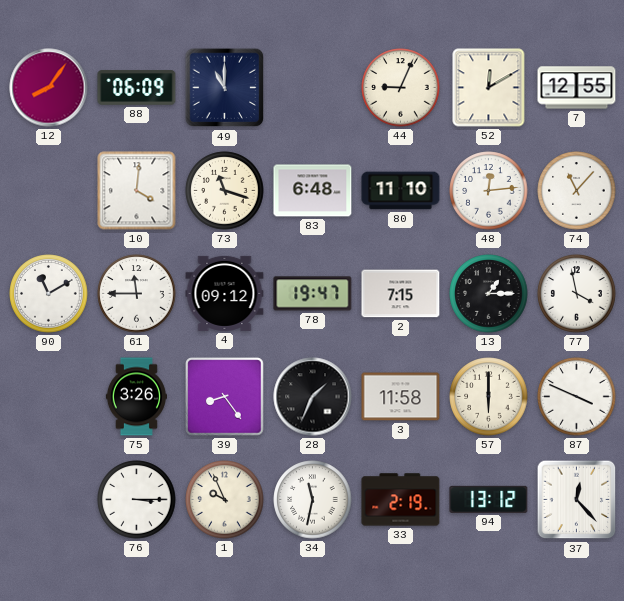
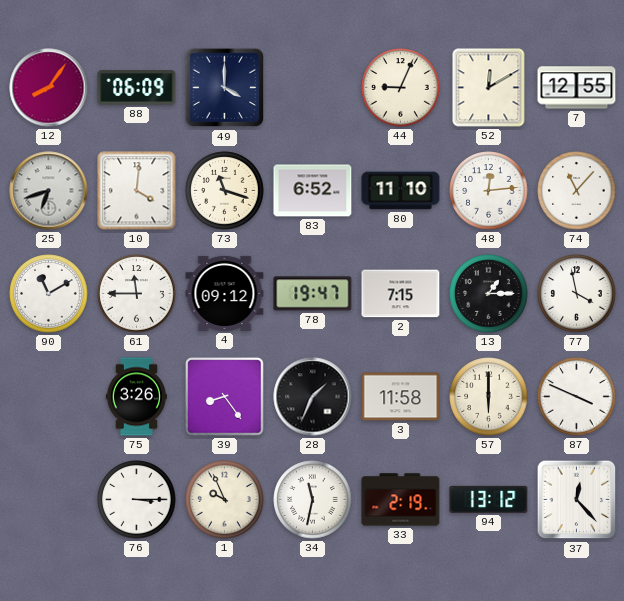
49: 11:00 -> 4:00 (225, 88)
25: none -> 6:42 (49, 191)
83: 6:48 -> 6:52 (313, 191)
